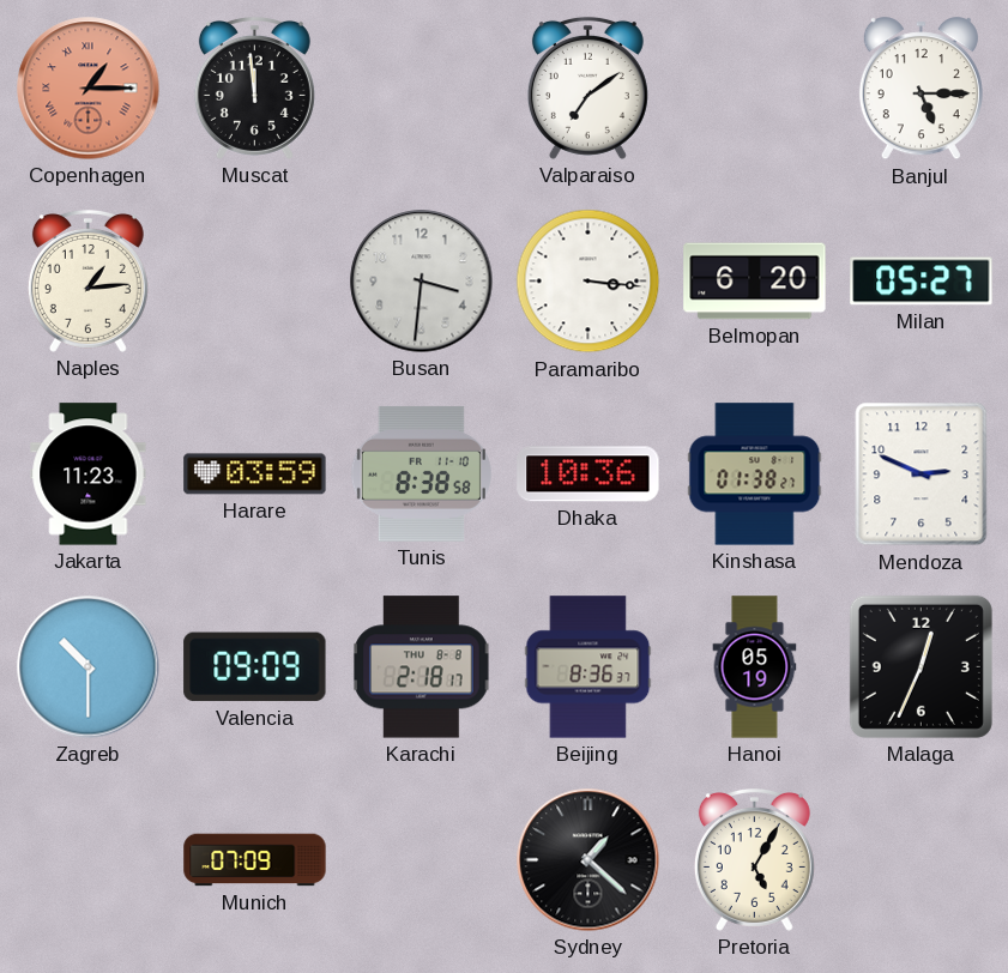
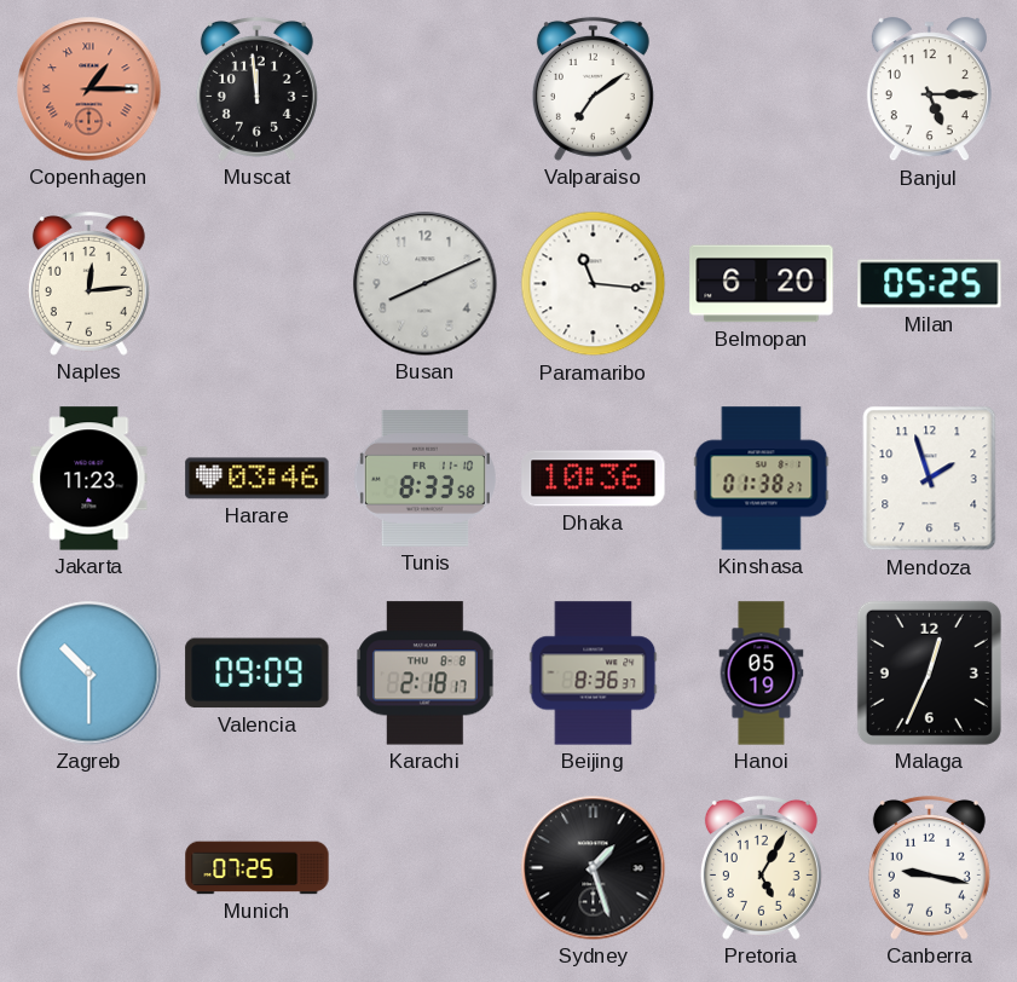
Naples: 1:14 -> 12:14 (88, 283)
Busan: 3:31 -> 8:11 (426, 284)
Paramaribo: 3:16 -> 11:16 (594, 284)
Milan: 05:27 -> 05:25 (930, 284)
Harare: 03:59 -> 03:46 (258, 479)
Tunis: 8:38 -> 8:33 (424, 478)
Mendoza: 2:49 -> 1:57 (930, 479)
Munich: 07:09 -> 07:25 (258, 868)
Sydney: 1:22 -> 1:27 (594, 868)
Canberra: none -> 9:17 (929, 867)
